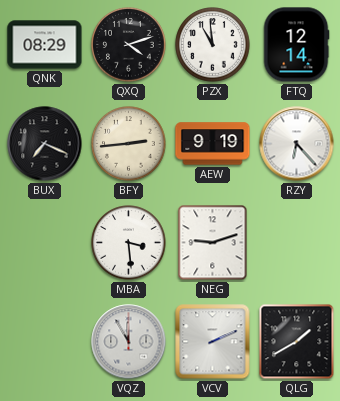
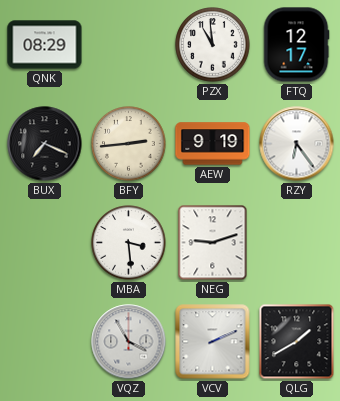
QXQ: 4:12 -> none (129, 45)
FTQ: 12:14 -> 12:17 (296, 45)
RZY: 6:23 -> 6:24 (297, 144)
VQZ: 11:55 -> 3:55 (129, 342)
